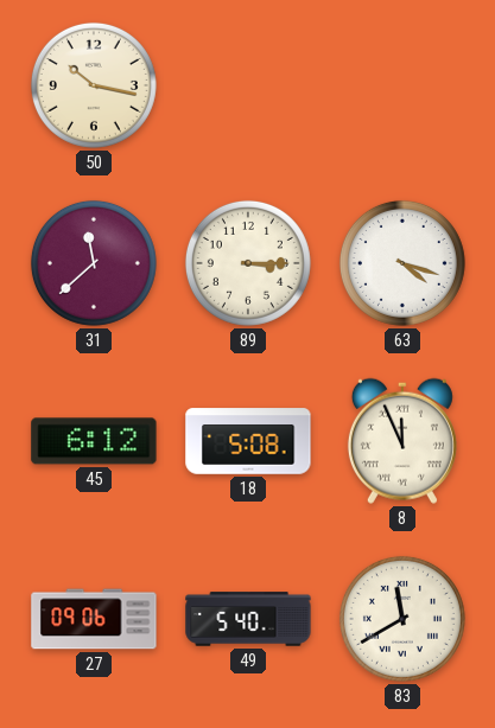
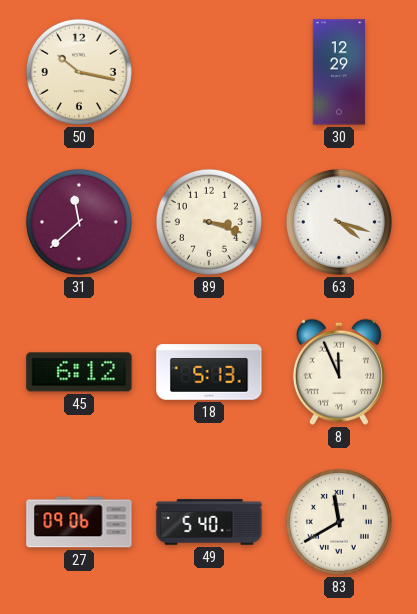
30: none -> 12:29 (339, 72)
89: 3:15 -> 3:18 (209, 222)
18: 5:08 -> 5:13 (209, 372)
